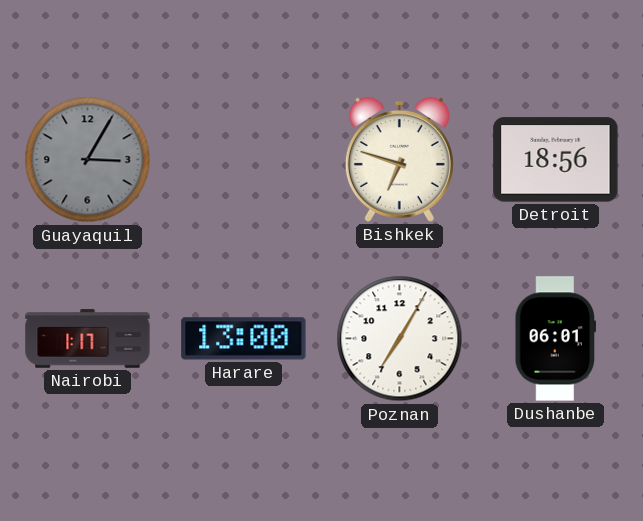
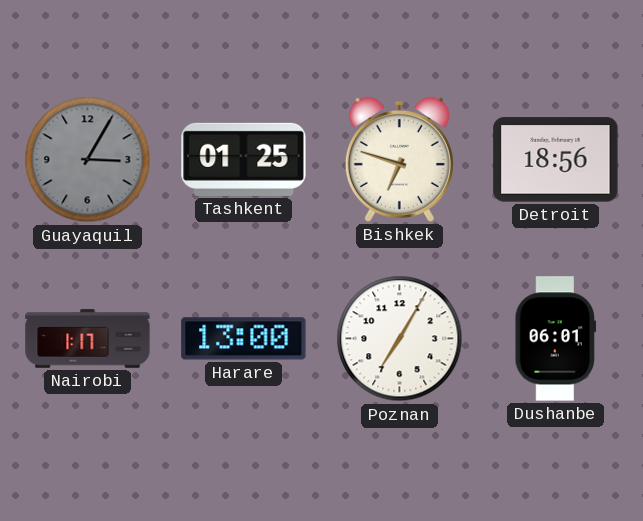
Tashkent: none -> 01:25 (244, 159)
